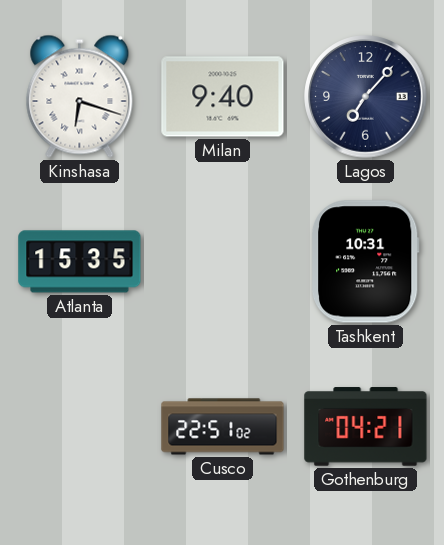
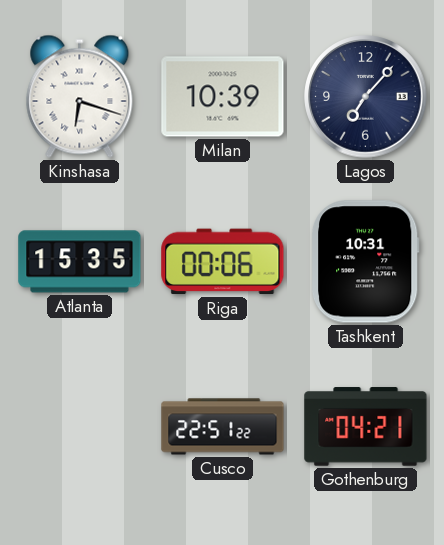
Milan: 9:40 -> 10:39 (223, 97)
Riga: none -> 00:06 (223, 262)
Cusco: 22:51:02 -> 22:51:22 (223, 427)
